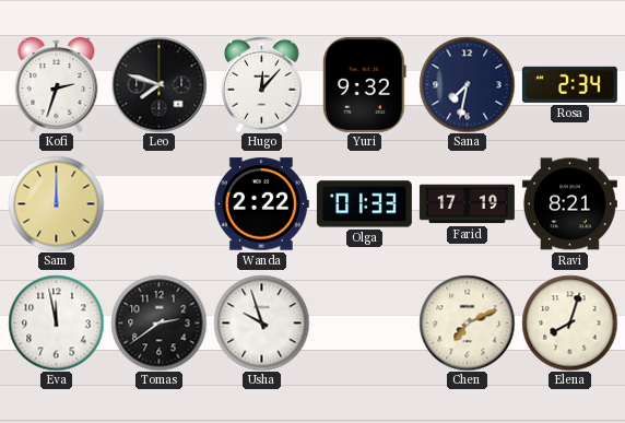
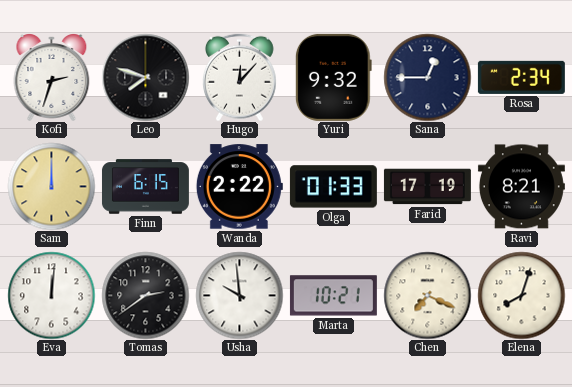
Sana: 7:32 -> 12:45 (427, 77)
Finn: none -> 6:15 (145, 187)
Eva: 11:58 -> 12:01 (51, 295)
Usha: 9:57 -> 9:59 (239, 295)
Marta: none -> 10:21 (333, 296)
Chen: 7:11 -> 7:19 (427, 295)
